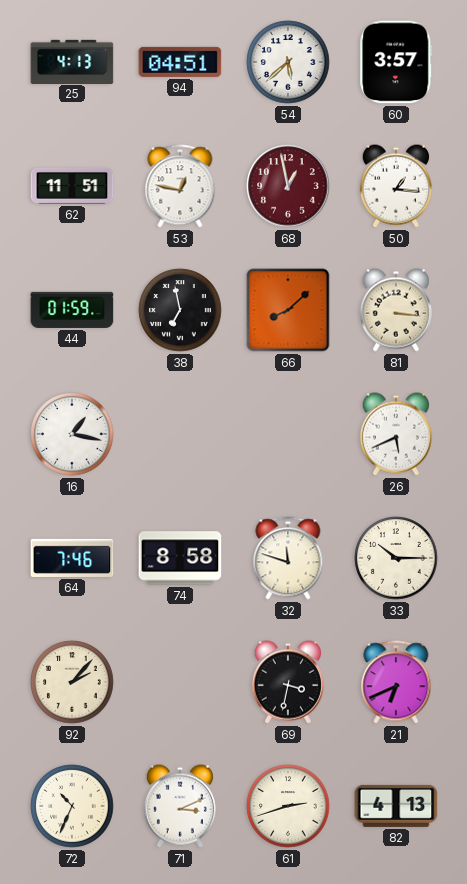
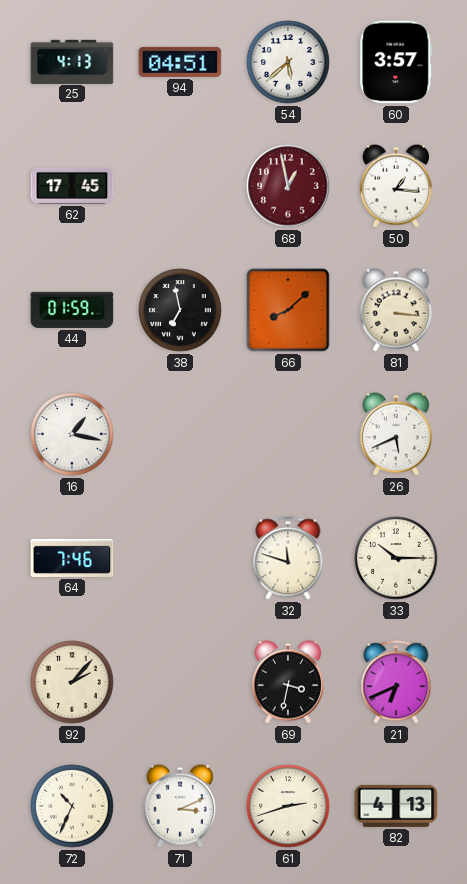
62: 11:51 -> 17:45 (72, 186)
53: 12:47 -> none (180, 186)
74: 8:58 -> none (180, 558)
